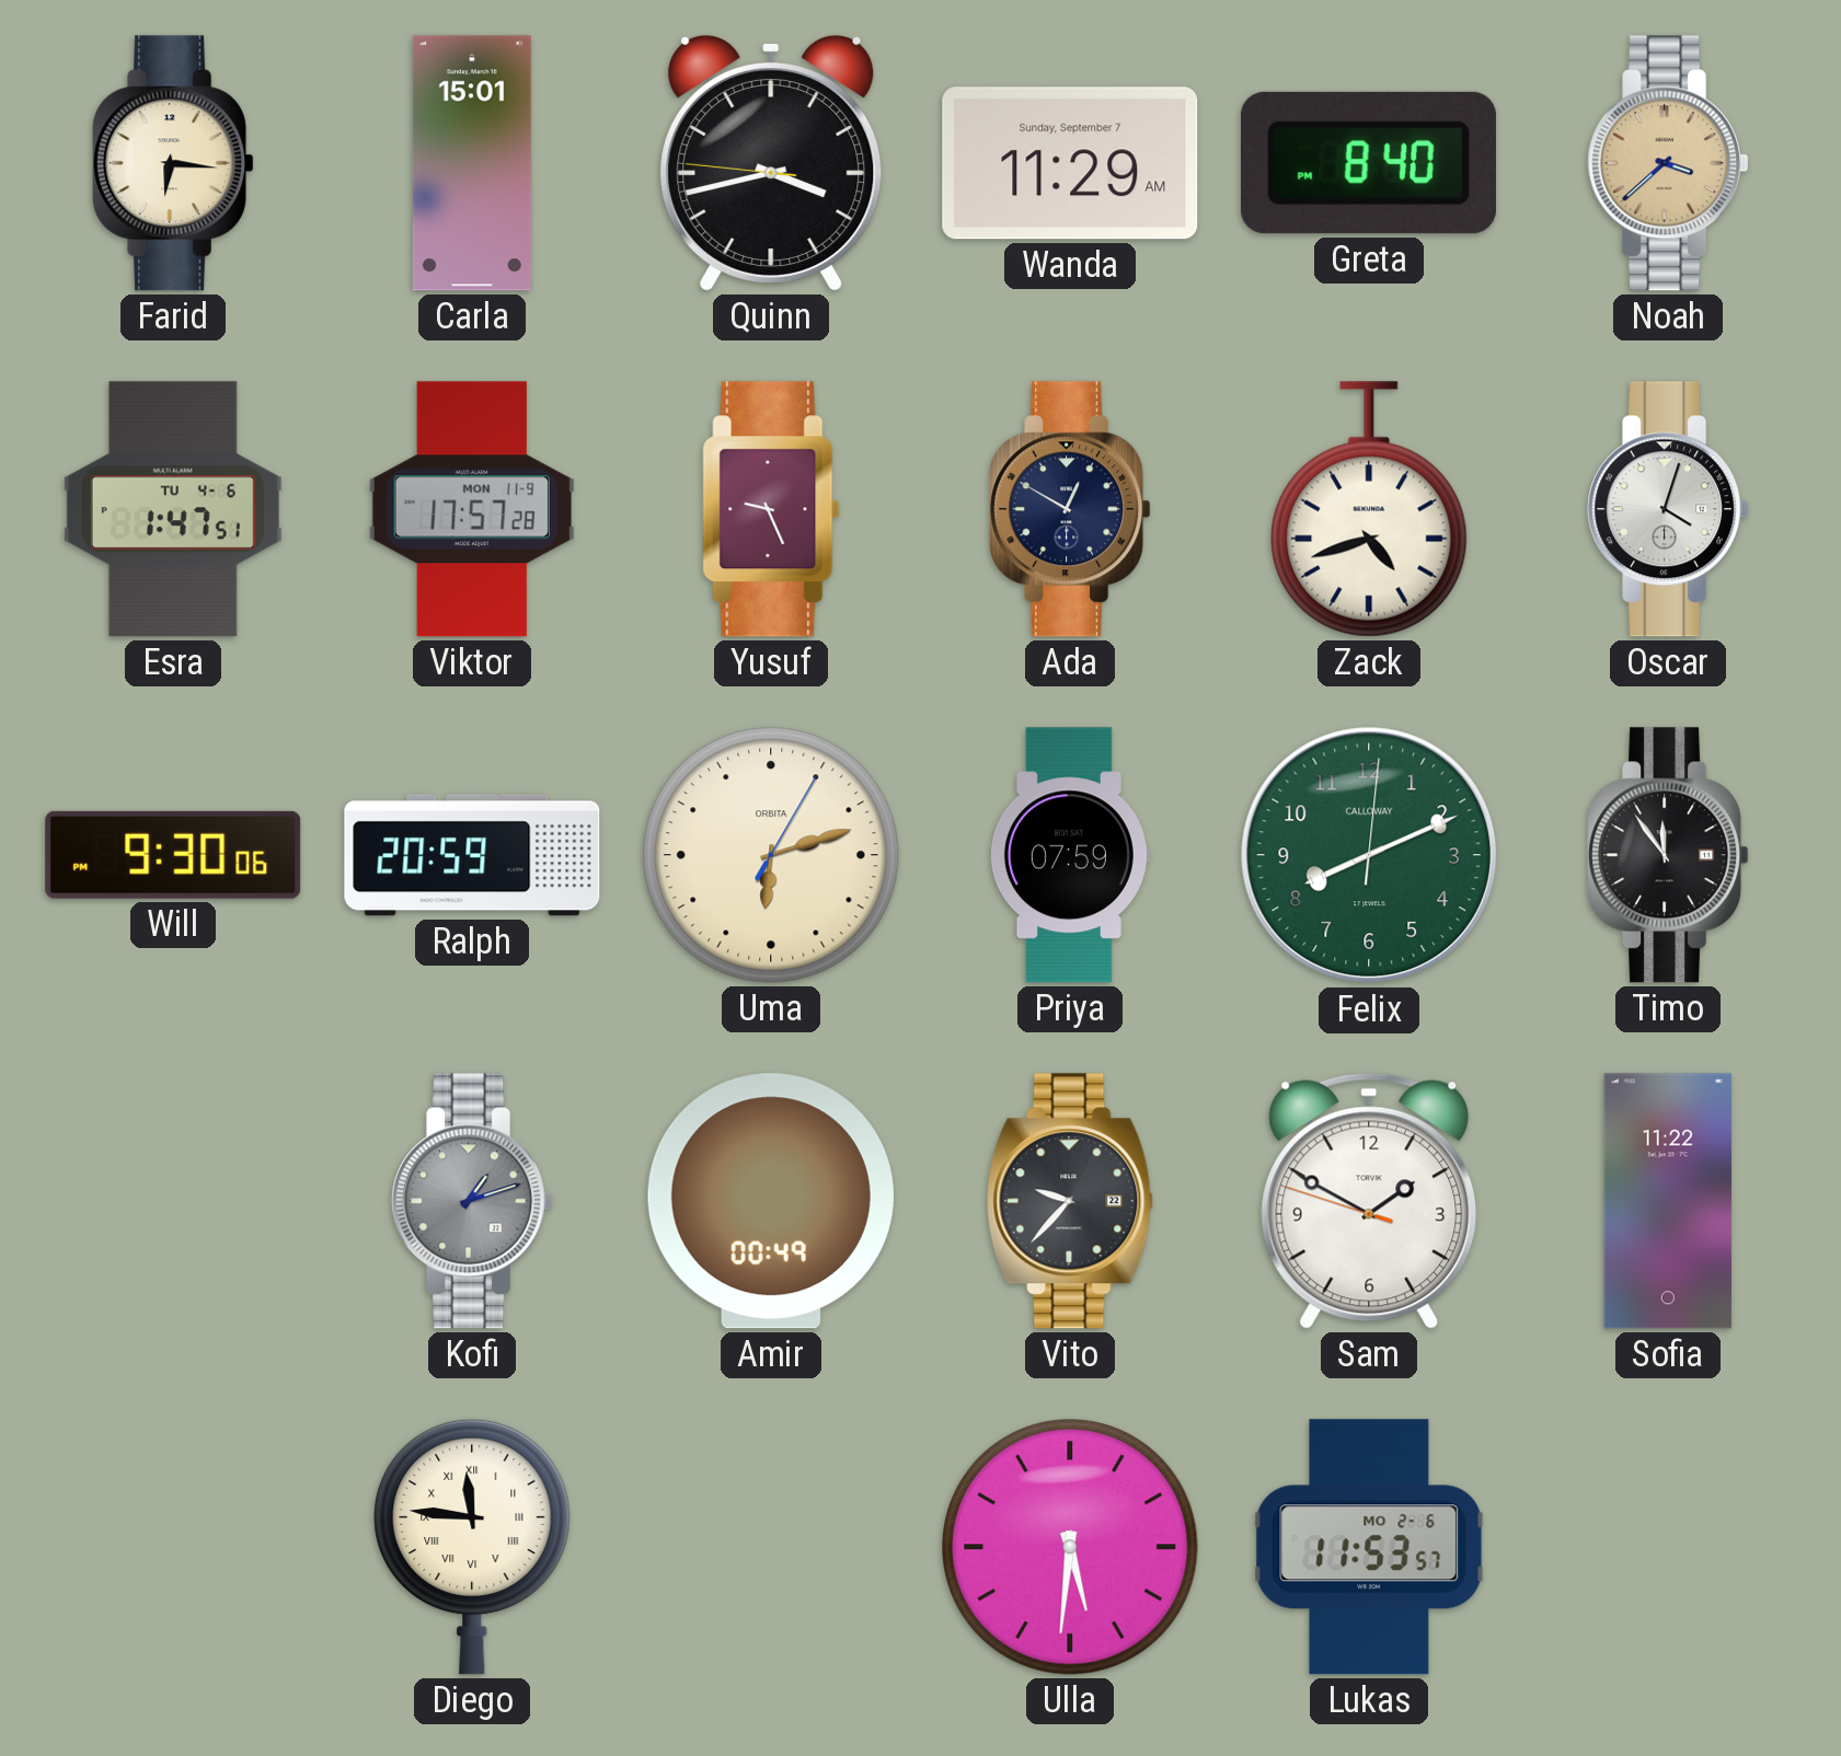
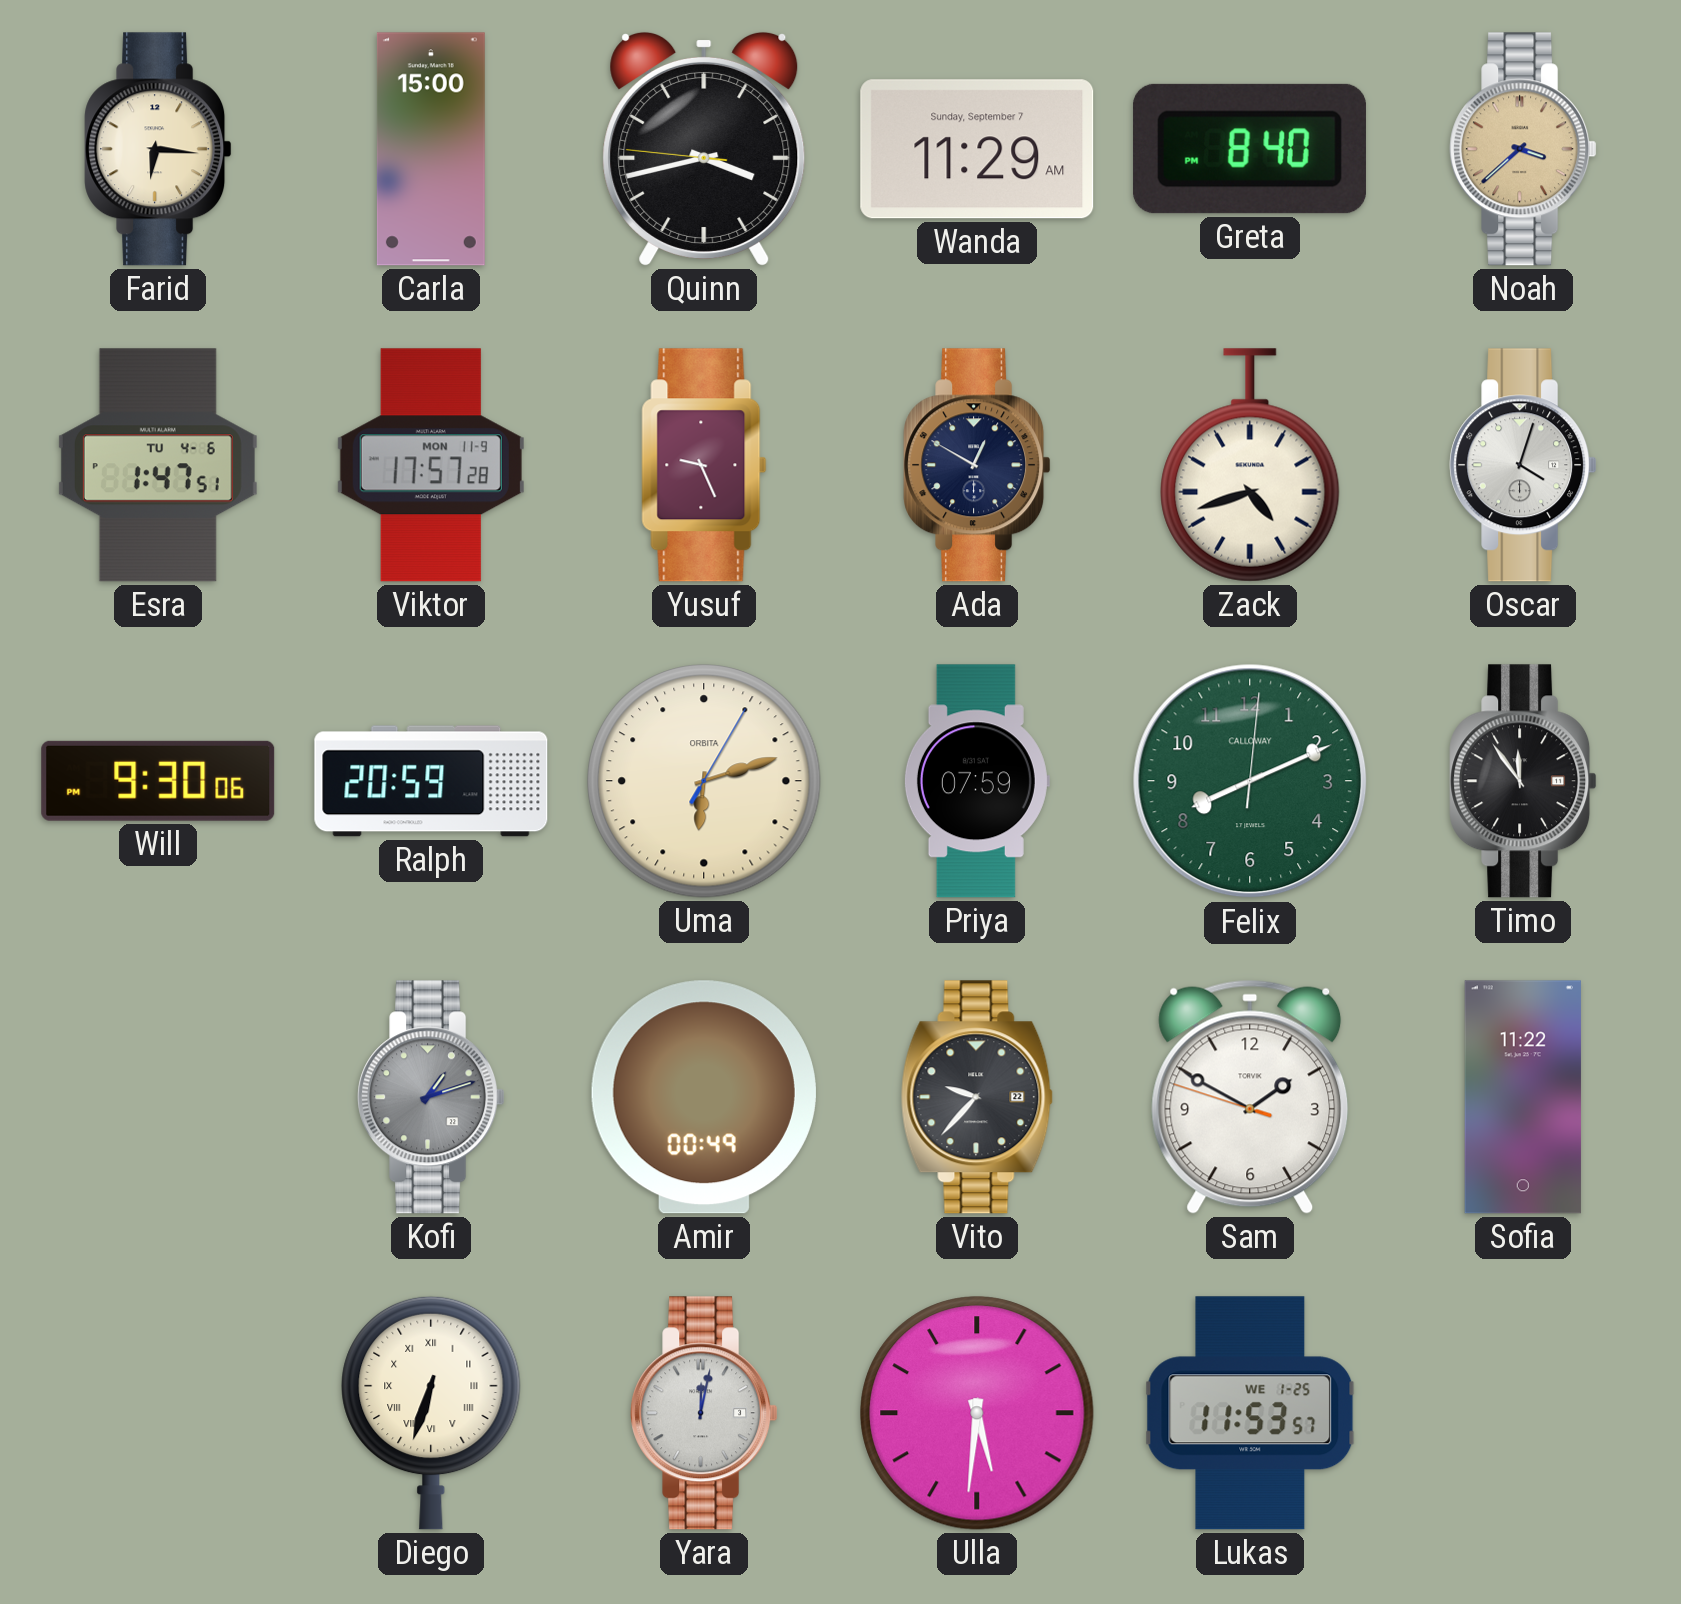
Carla: 15:01 -> 15:00 (431, 149)
Diego: 11:46 -> 6:33 (431, 1413)
Yara: none -> 12:02 (704, 1413)
Lukas date: MO 2-6 -> WE 1-25 (1250, 1413)
